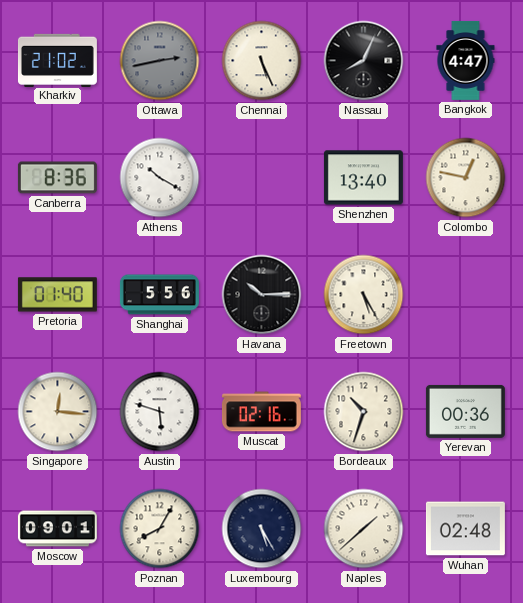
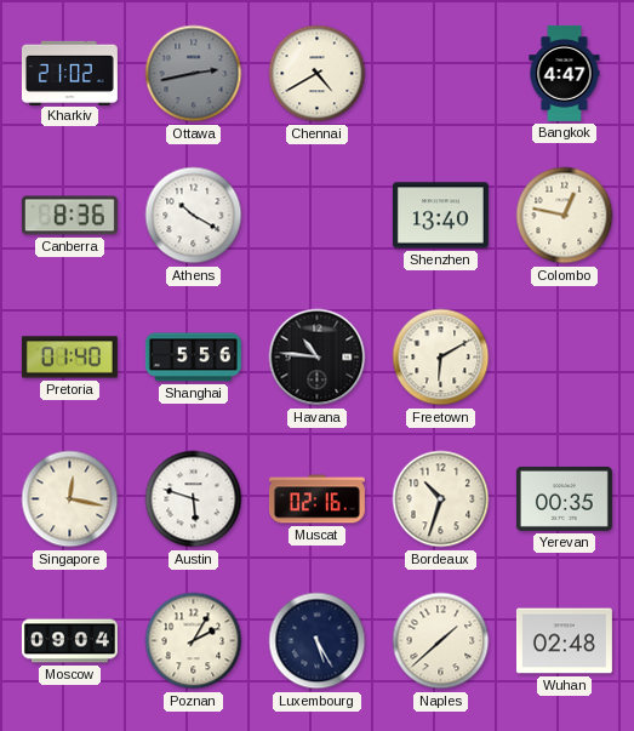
Chennai: 5:26 -> 4:40 (318, 74)
Nassau: 8:04 -> none (364, 61)
Havana: 10:15 -> 10:46 (318, 358)
Freetown: 5:25 -> 6:10 (441, 358)
Singapore: 12:16 -> 12:17 (70, 499)
Yerevan: 00:36 -> 00:35 (564, 498)
Moscow: 09:01 -> 09:04 (69, 641)
Poznan: 8:05 -> 2:05 (194, 641)
